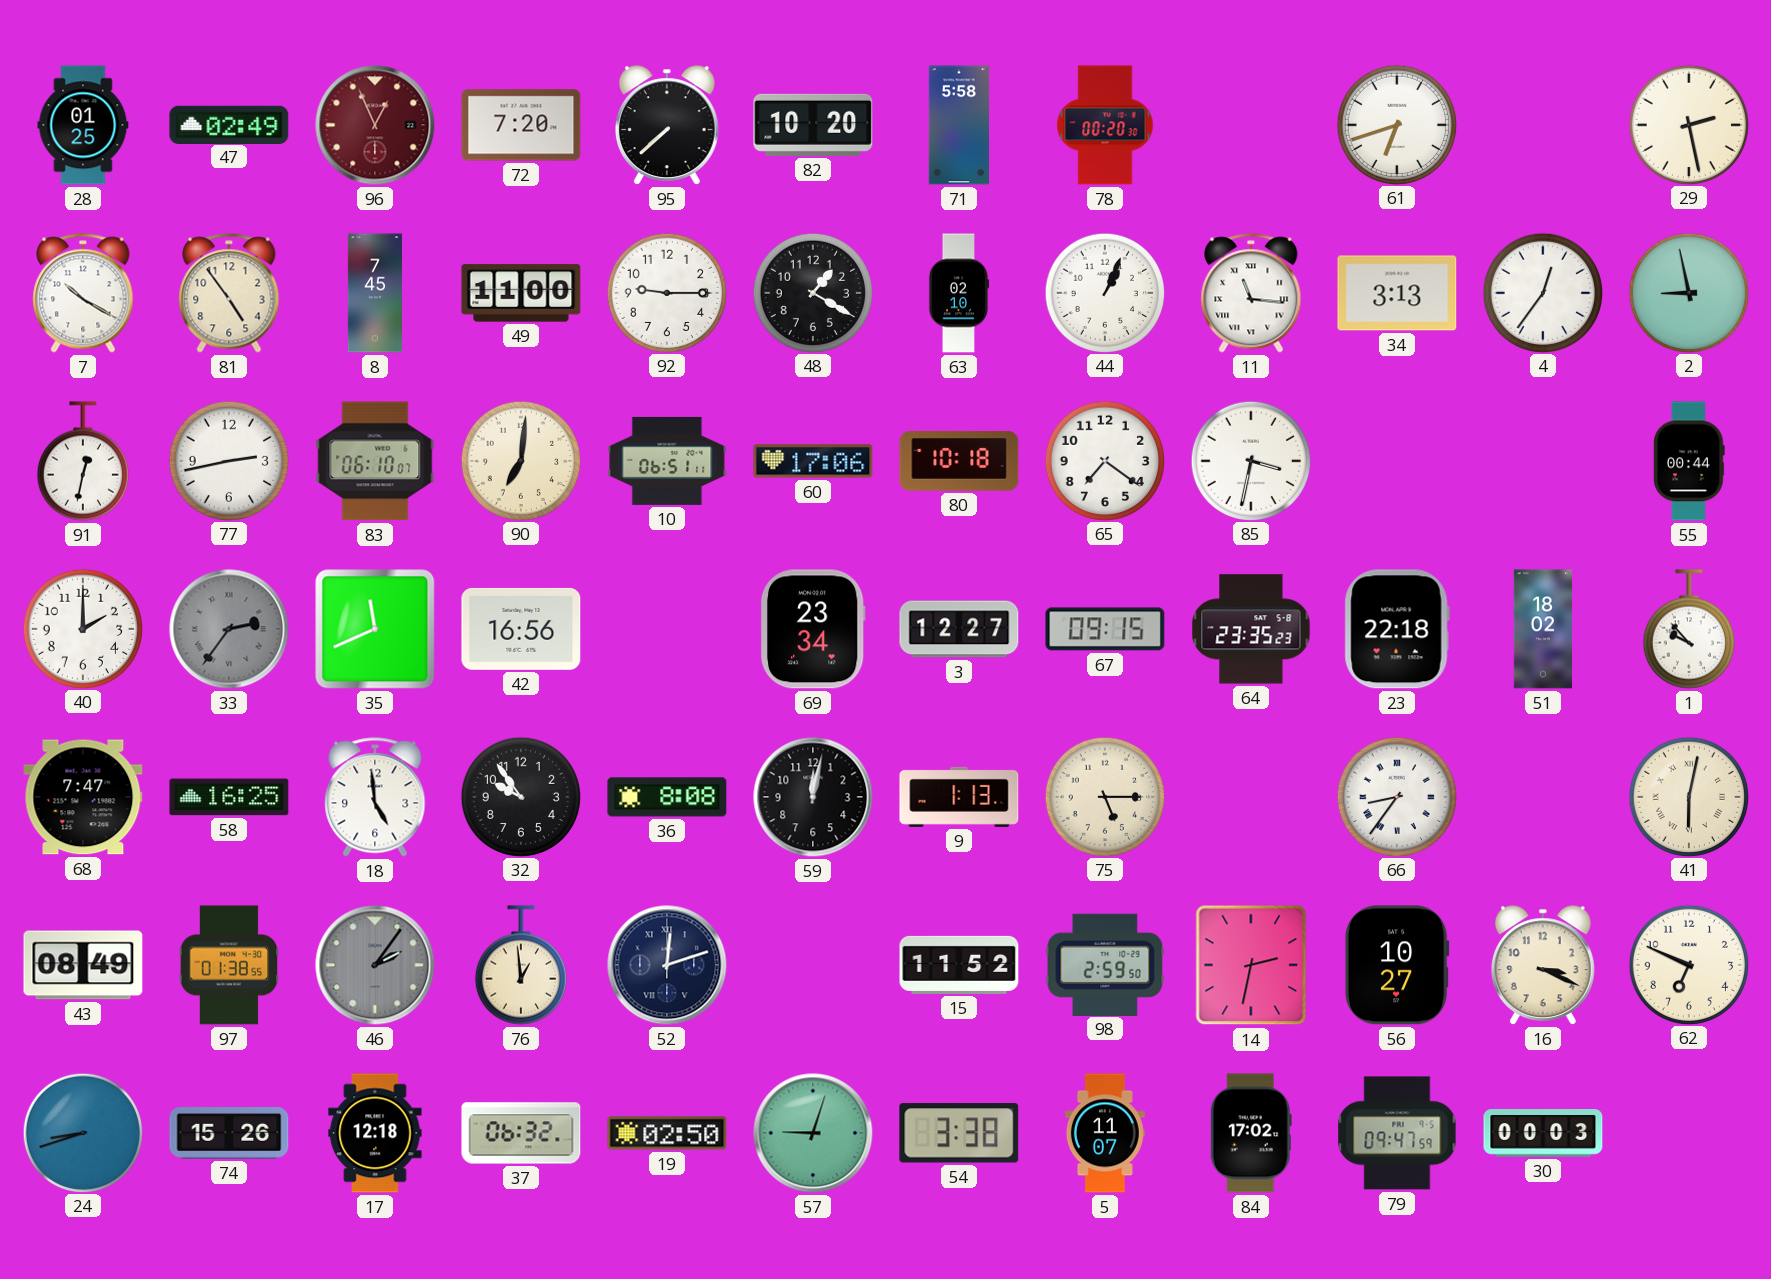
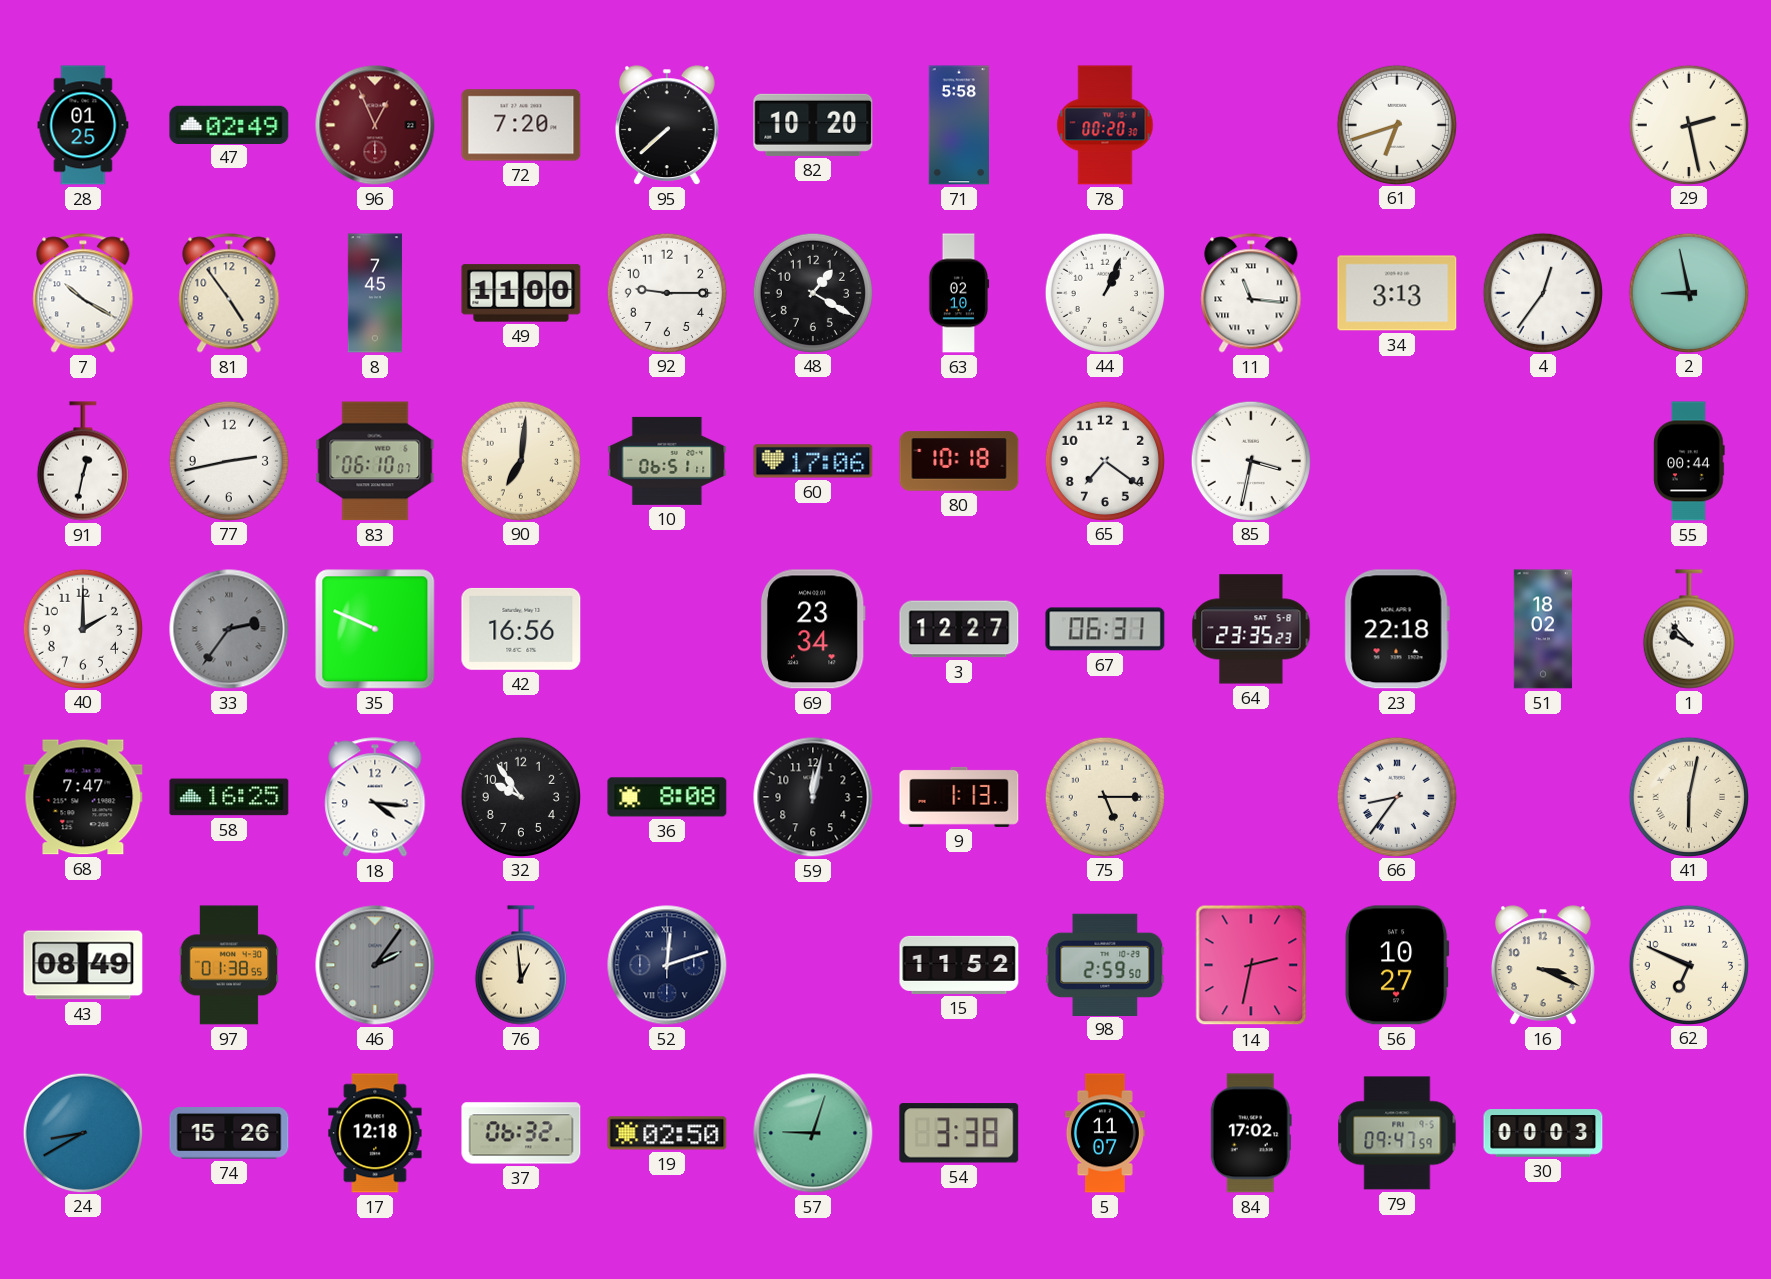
35: 11:41 -> 9:49 (375, 629)
67: 09:15 -> 06:31 (1105, 629)
18: 4:59 -> 4:16 (375, 797)
24: 8:42 -> 8:40 (82, 1132)
